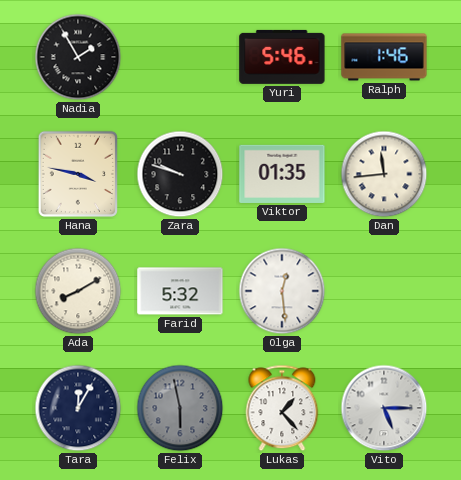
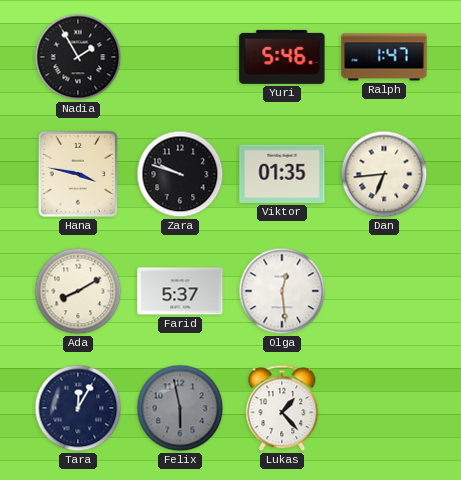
Ralph: 1:46 -> 1:47 (384, 57)
Dan: 11:44 -> 6:44 (384, 174)
Farid: 5:32 -> 5:37 (180, 291)
Vito: 5:15 -> none (384, 408)
